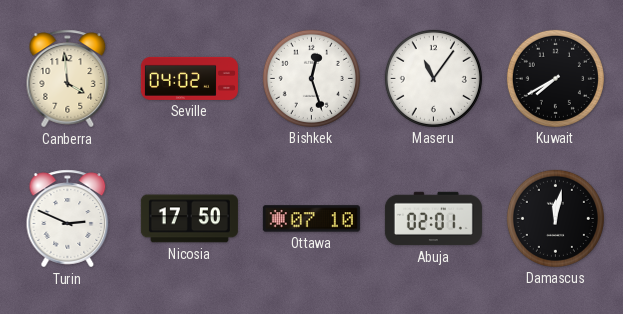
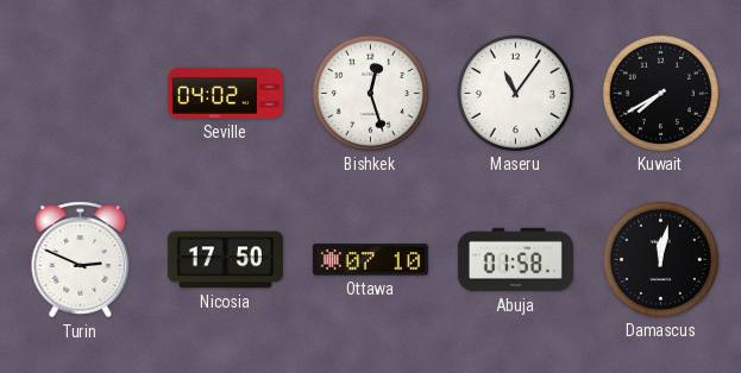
Canberra: 3:59 -> none (68, 79)
Abuja: 02:01 -> 01:58 (515, 260)
